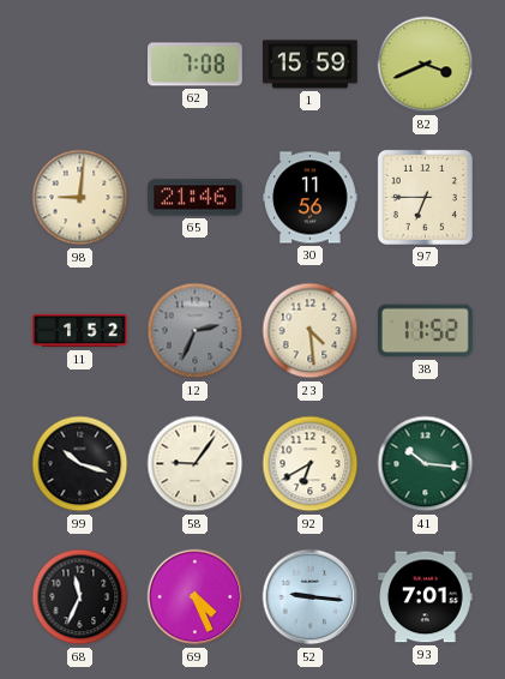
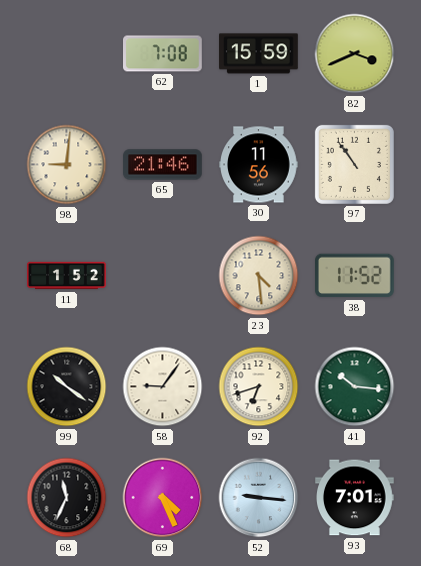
97: 6:45 -> 10:54 (354, 164)
12: 2:34 -> none (196, 331)
99: 10:18 -> 10:21 (67, 387)
92: 6:40 -> 6:42 (259, 387)
